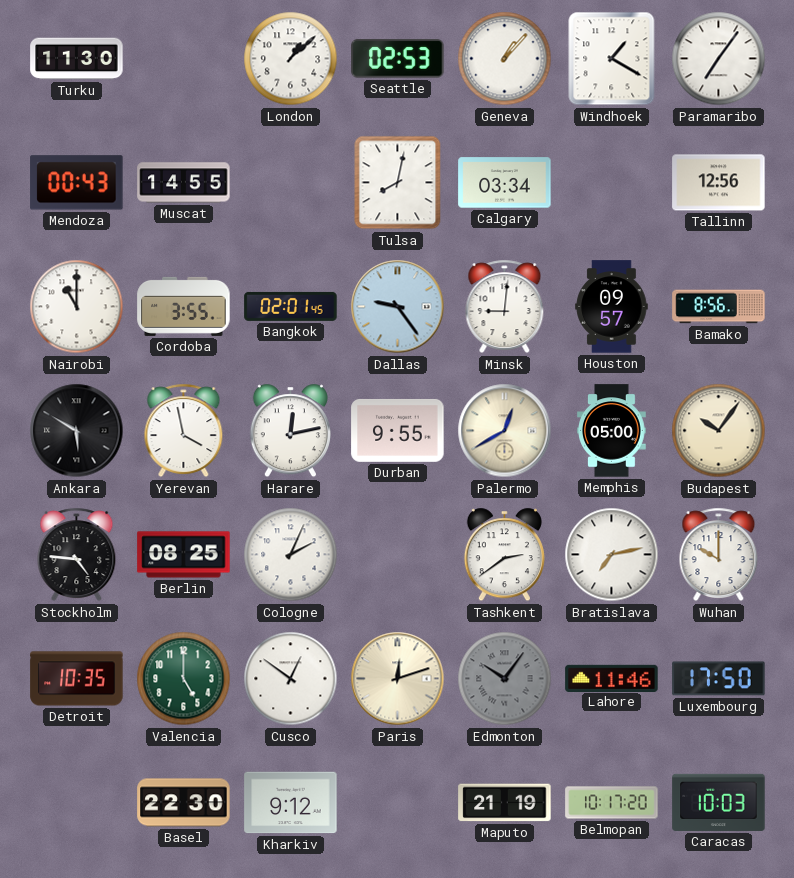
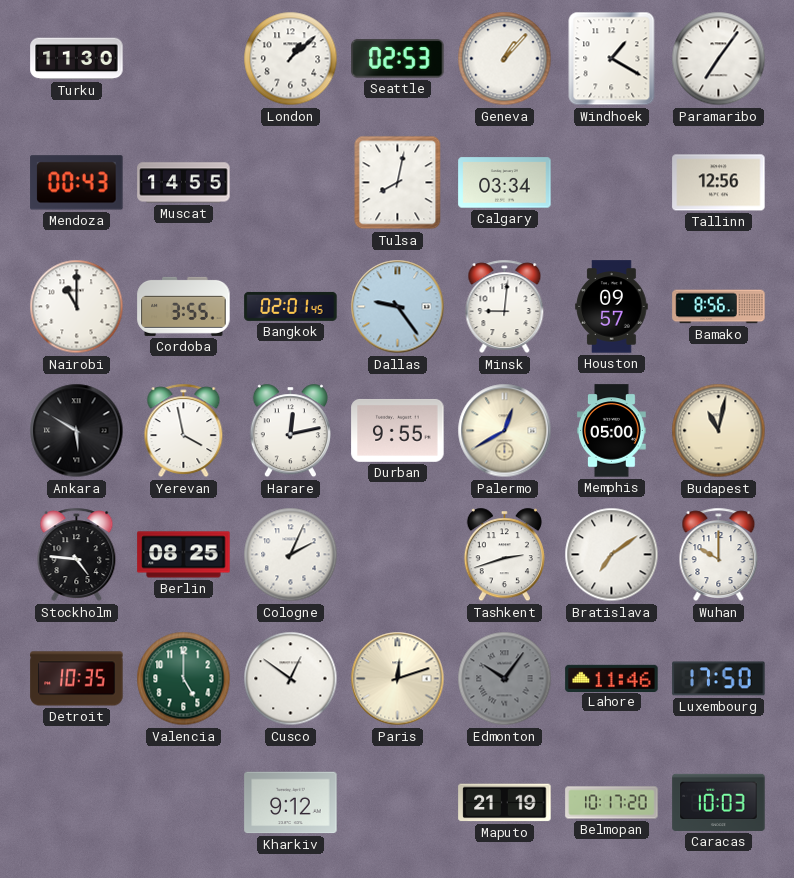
Budapest: 10:06 -> 11:02 (719, 431)
Tashkent: 2:39 -> 2:42 (504, 555)
Bratislava: 7:13 -> 7:09 (612, 555)
Basel: 22:30 -> none (184, 803)
